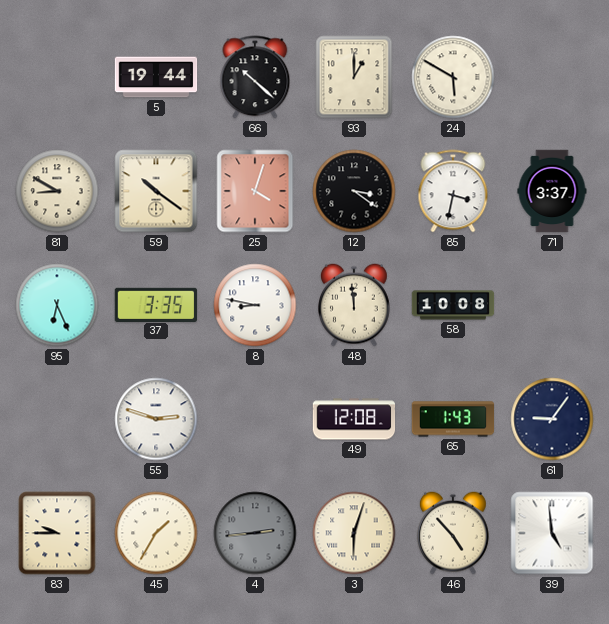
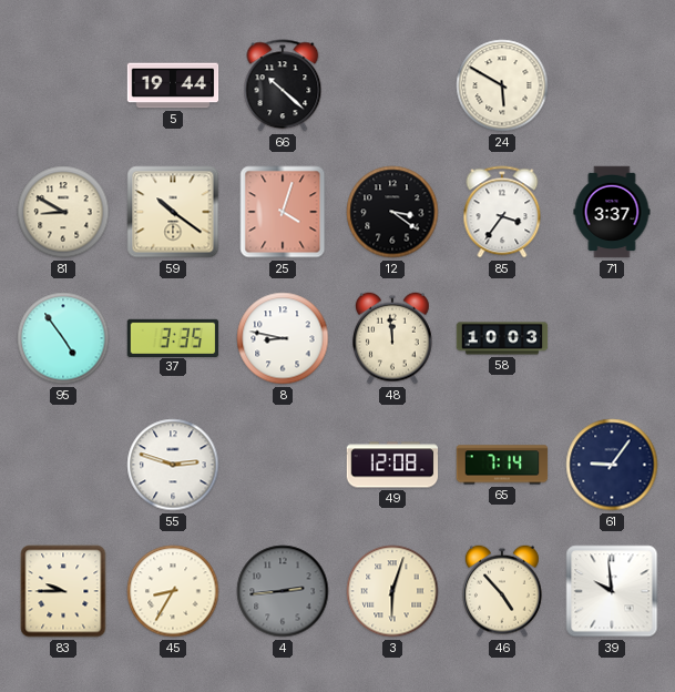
93: 1:00 -> none (354, 77)
85: 3:32 -> 3:36 (502, 212)
95: 6:26 -> 4:54 (63, 338)
58: 10:08 -> 10:03 (502, 338)
65: 1:43 -> 7:14 (502, 465)
45: 1:35 -> 8:35 (173, 591)
39: 4:59 -> 9:59 (612, 591)
